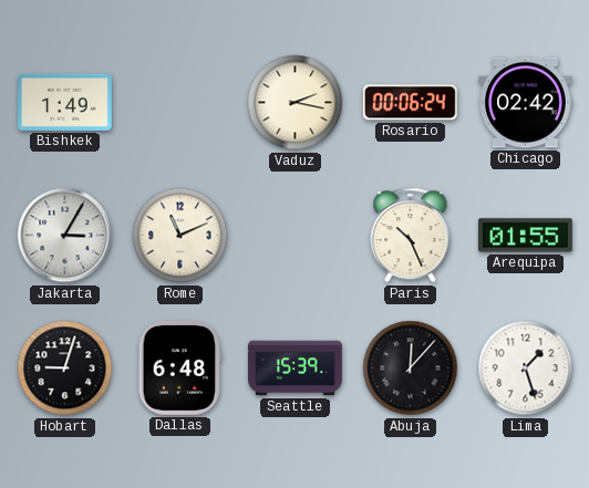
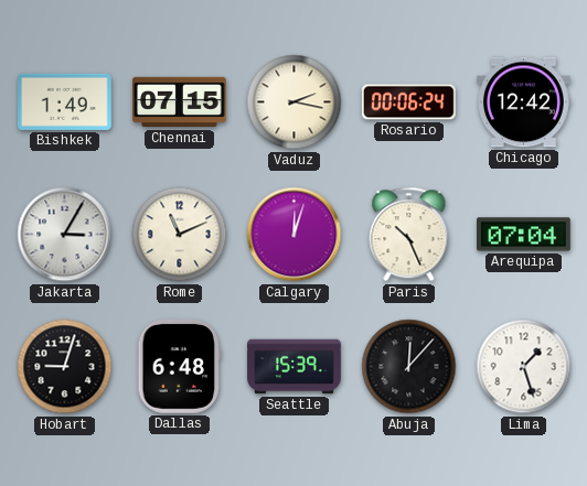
Chennai: none -> 07:15 (180, 102)
Chicago: 02:42 -> 12:42 (524, 102)
Calgary: none -> 12:03 (295, 235)
Arequipa: 01:55 -> 07:04 (524, 235)
